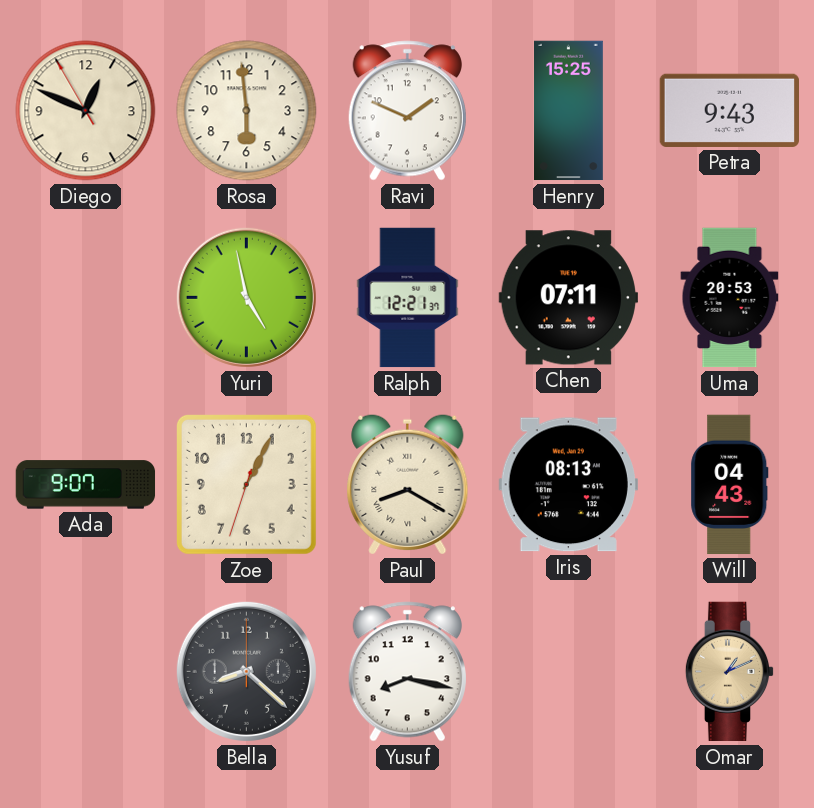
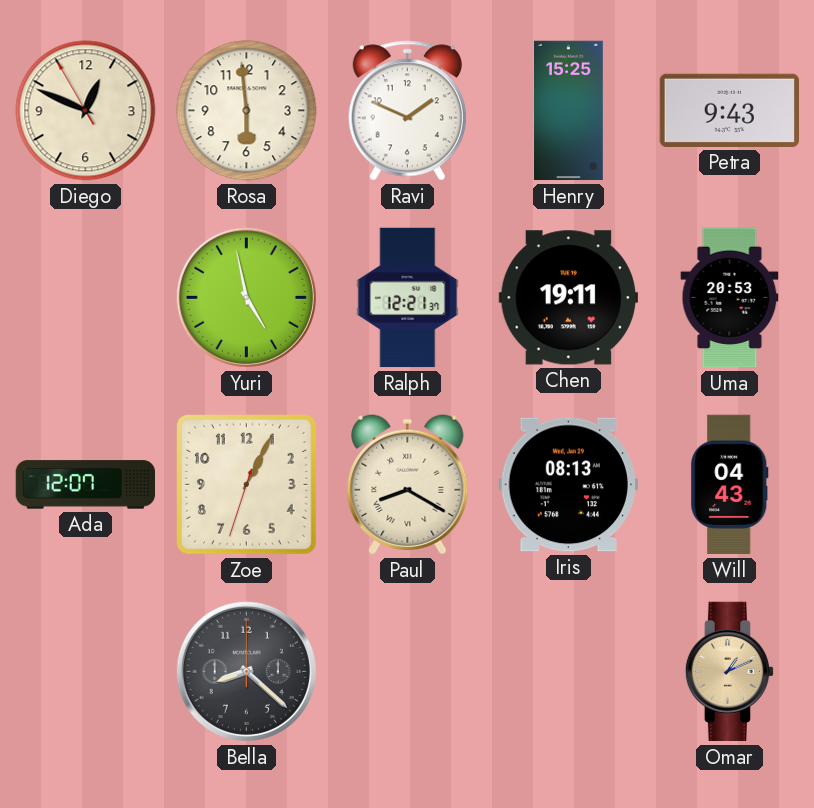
Chen: 07:11 -> 19:11 (568, 298)
Ada: 9:07 -> 12:07 (86, 485)
Yusuf: 8:17 -> none (407, 672)
